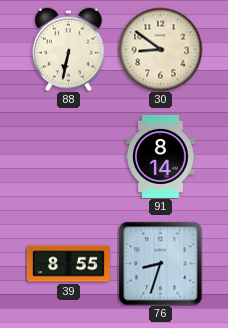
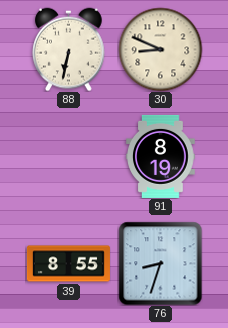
30: 8:51 -> 8:49 (160, 49)
91: 8:14 -> 8:19 (161, 156)
